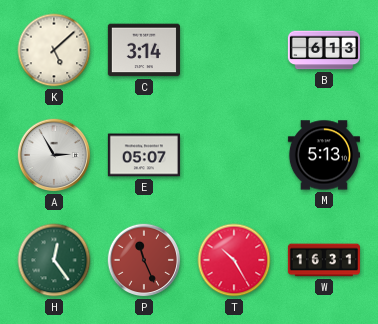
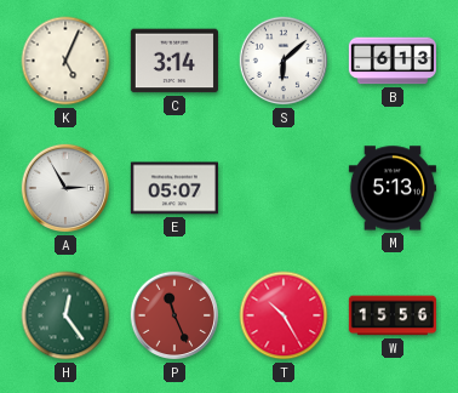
K: 5:08 -> 5:04 (65, 61)
S: none -> 6:08 (284, 61)
W: 16:31 -> 15:56 (393, 315)
